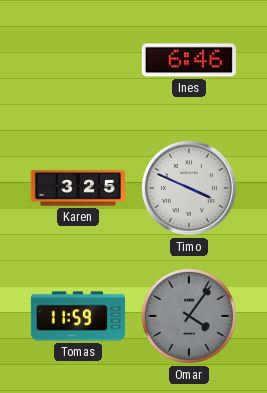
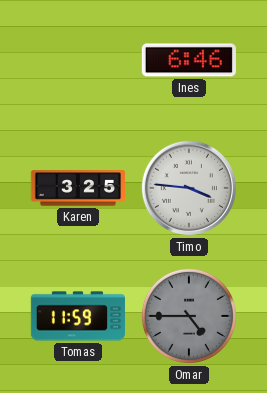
Timo: 3:49 -> 3:46 (189, 188)
Omar: 4:06 -> 4:45 (189, 316)
